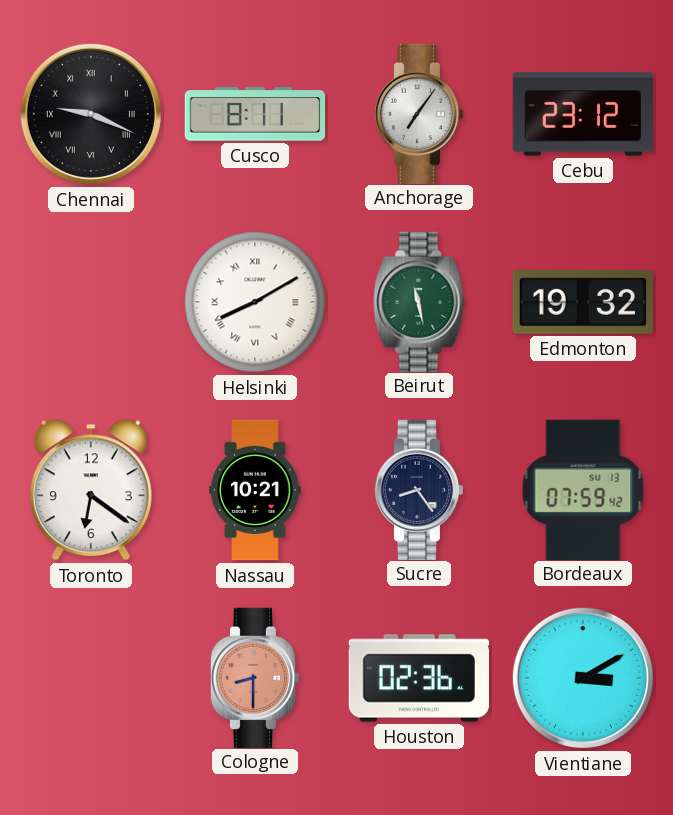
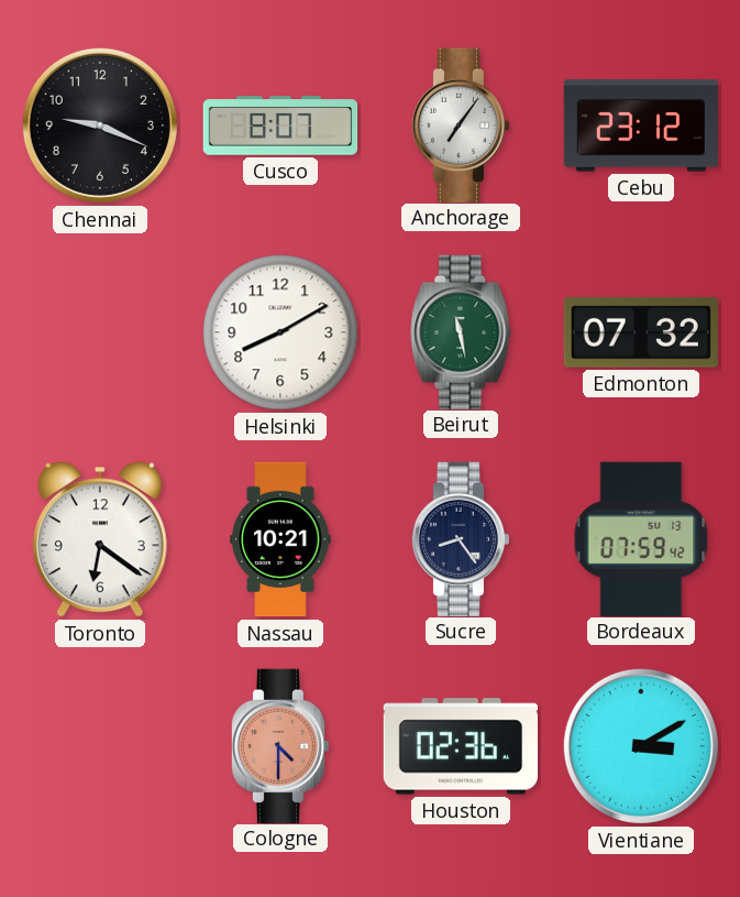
Chennai numerals: Roman -> Arabic (100, 125)
Cusco: 8:11 -> 8:07 (280, 125)
Helsinki numerals: Roman -> Arabic (280, 332)
Edmonton: 19:32 -> 07:32 (641, 332)
Cologne: 8:30 -> 4:30 (280, 745)
